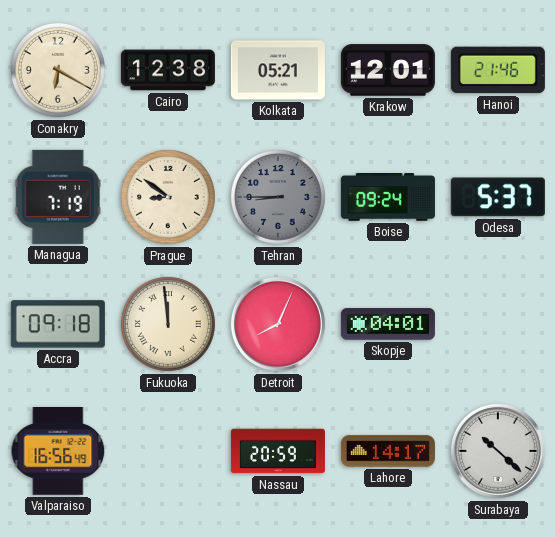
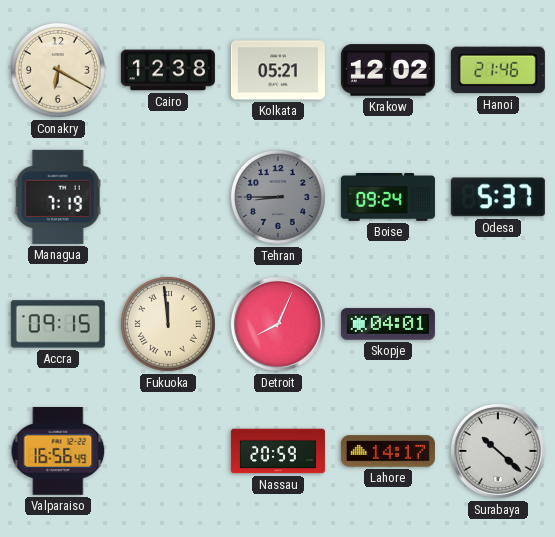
Krakow: 12:01 -> 12:02 (388, 70)
Prague: 8:51 -> none (168, 197)
Accra: 09:18 -> 09:15 (58, 324)
